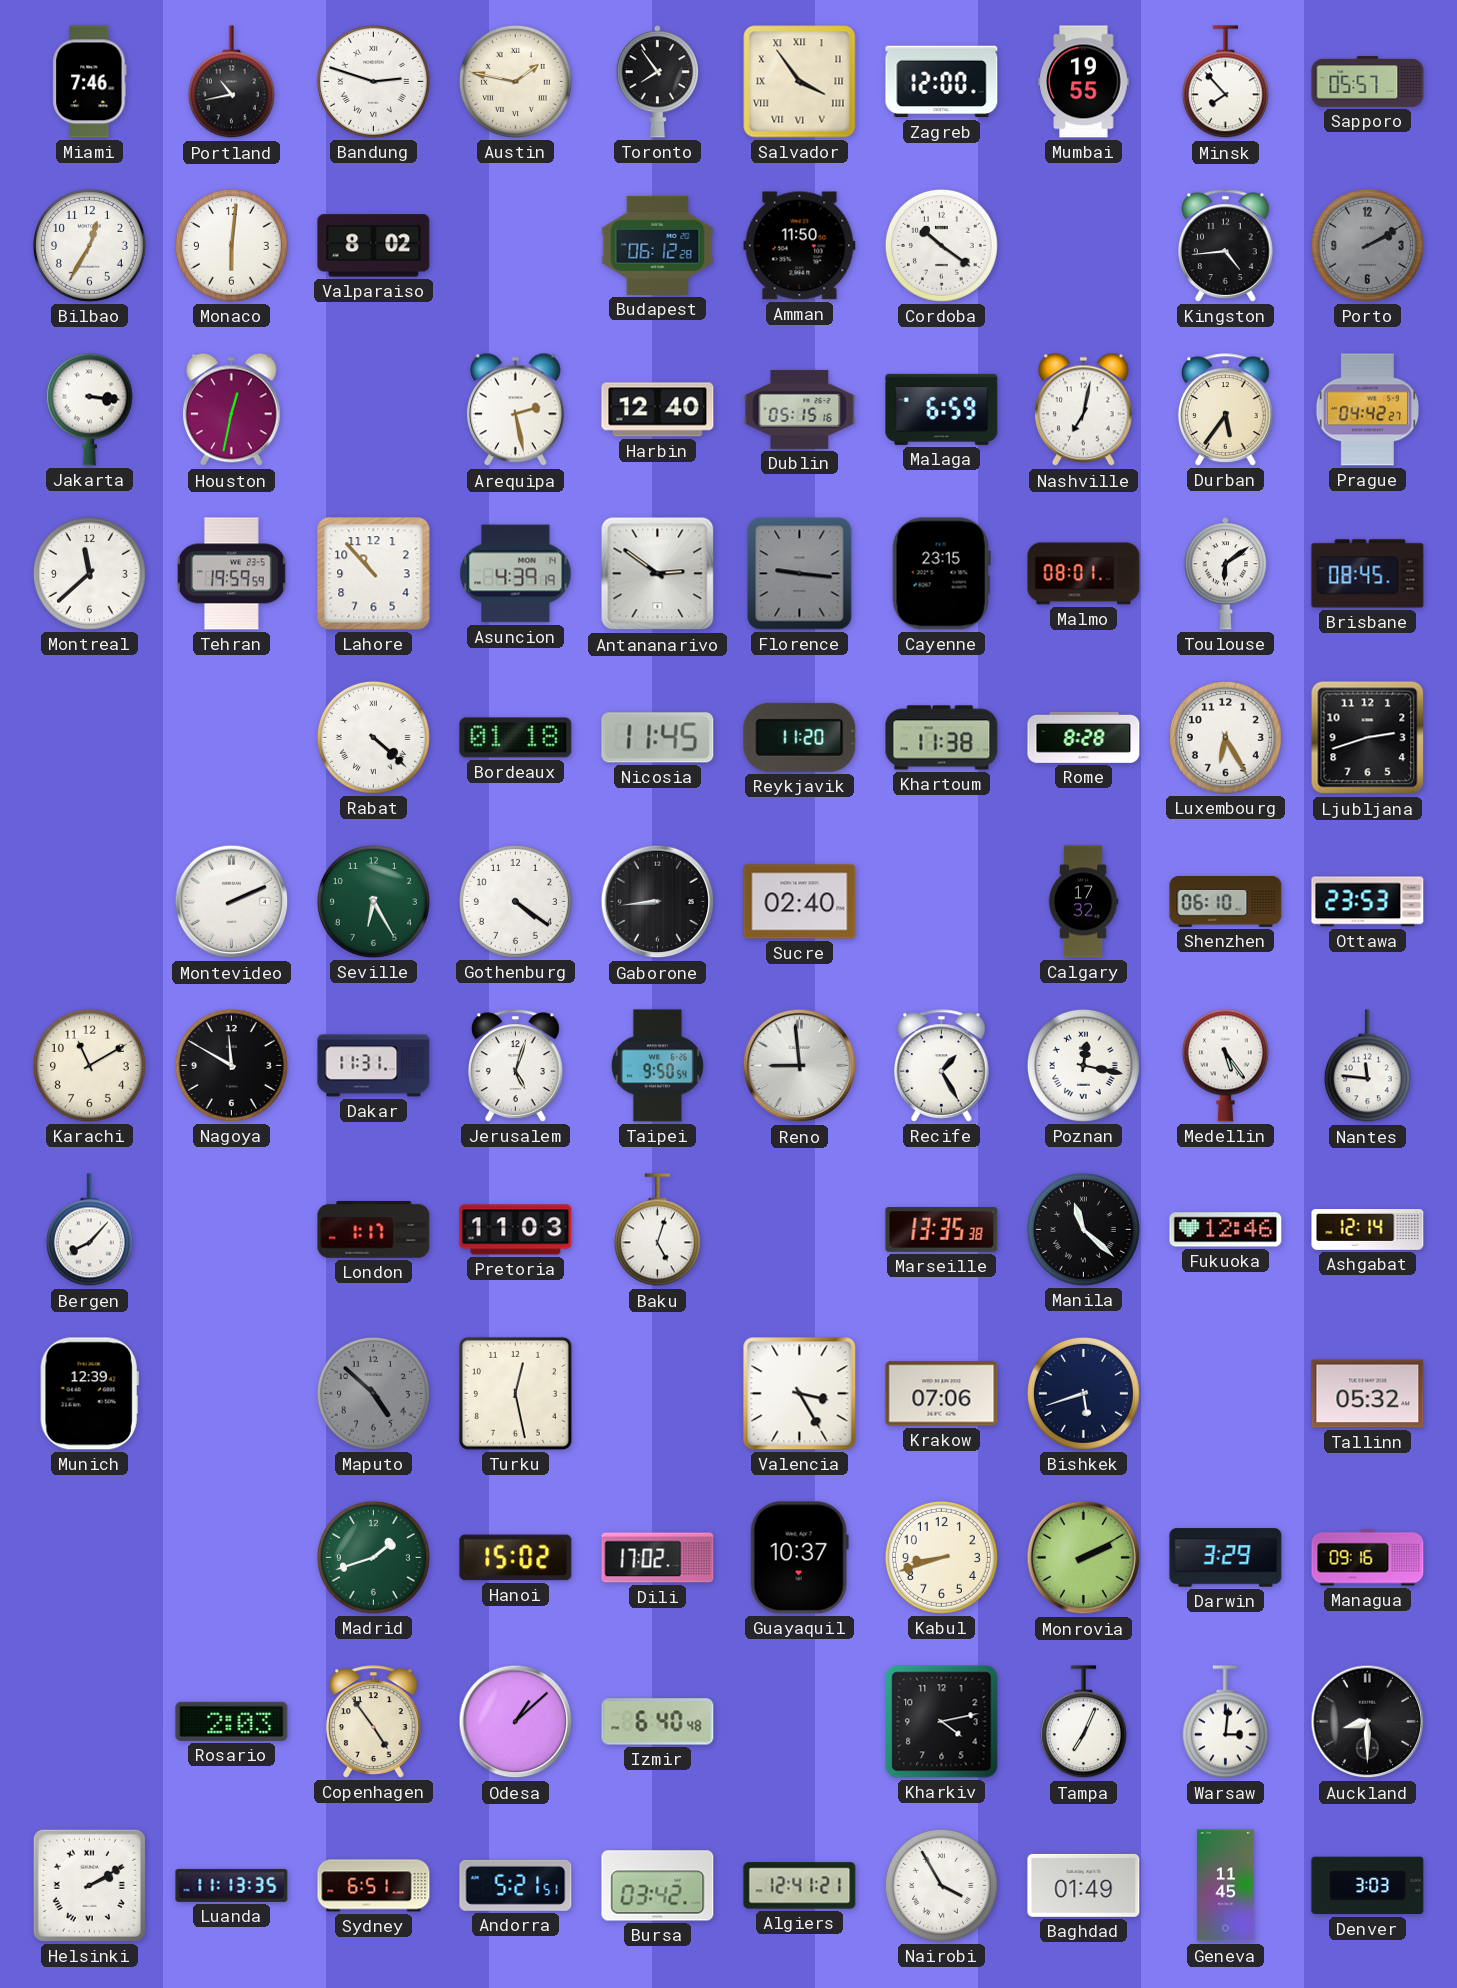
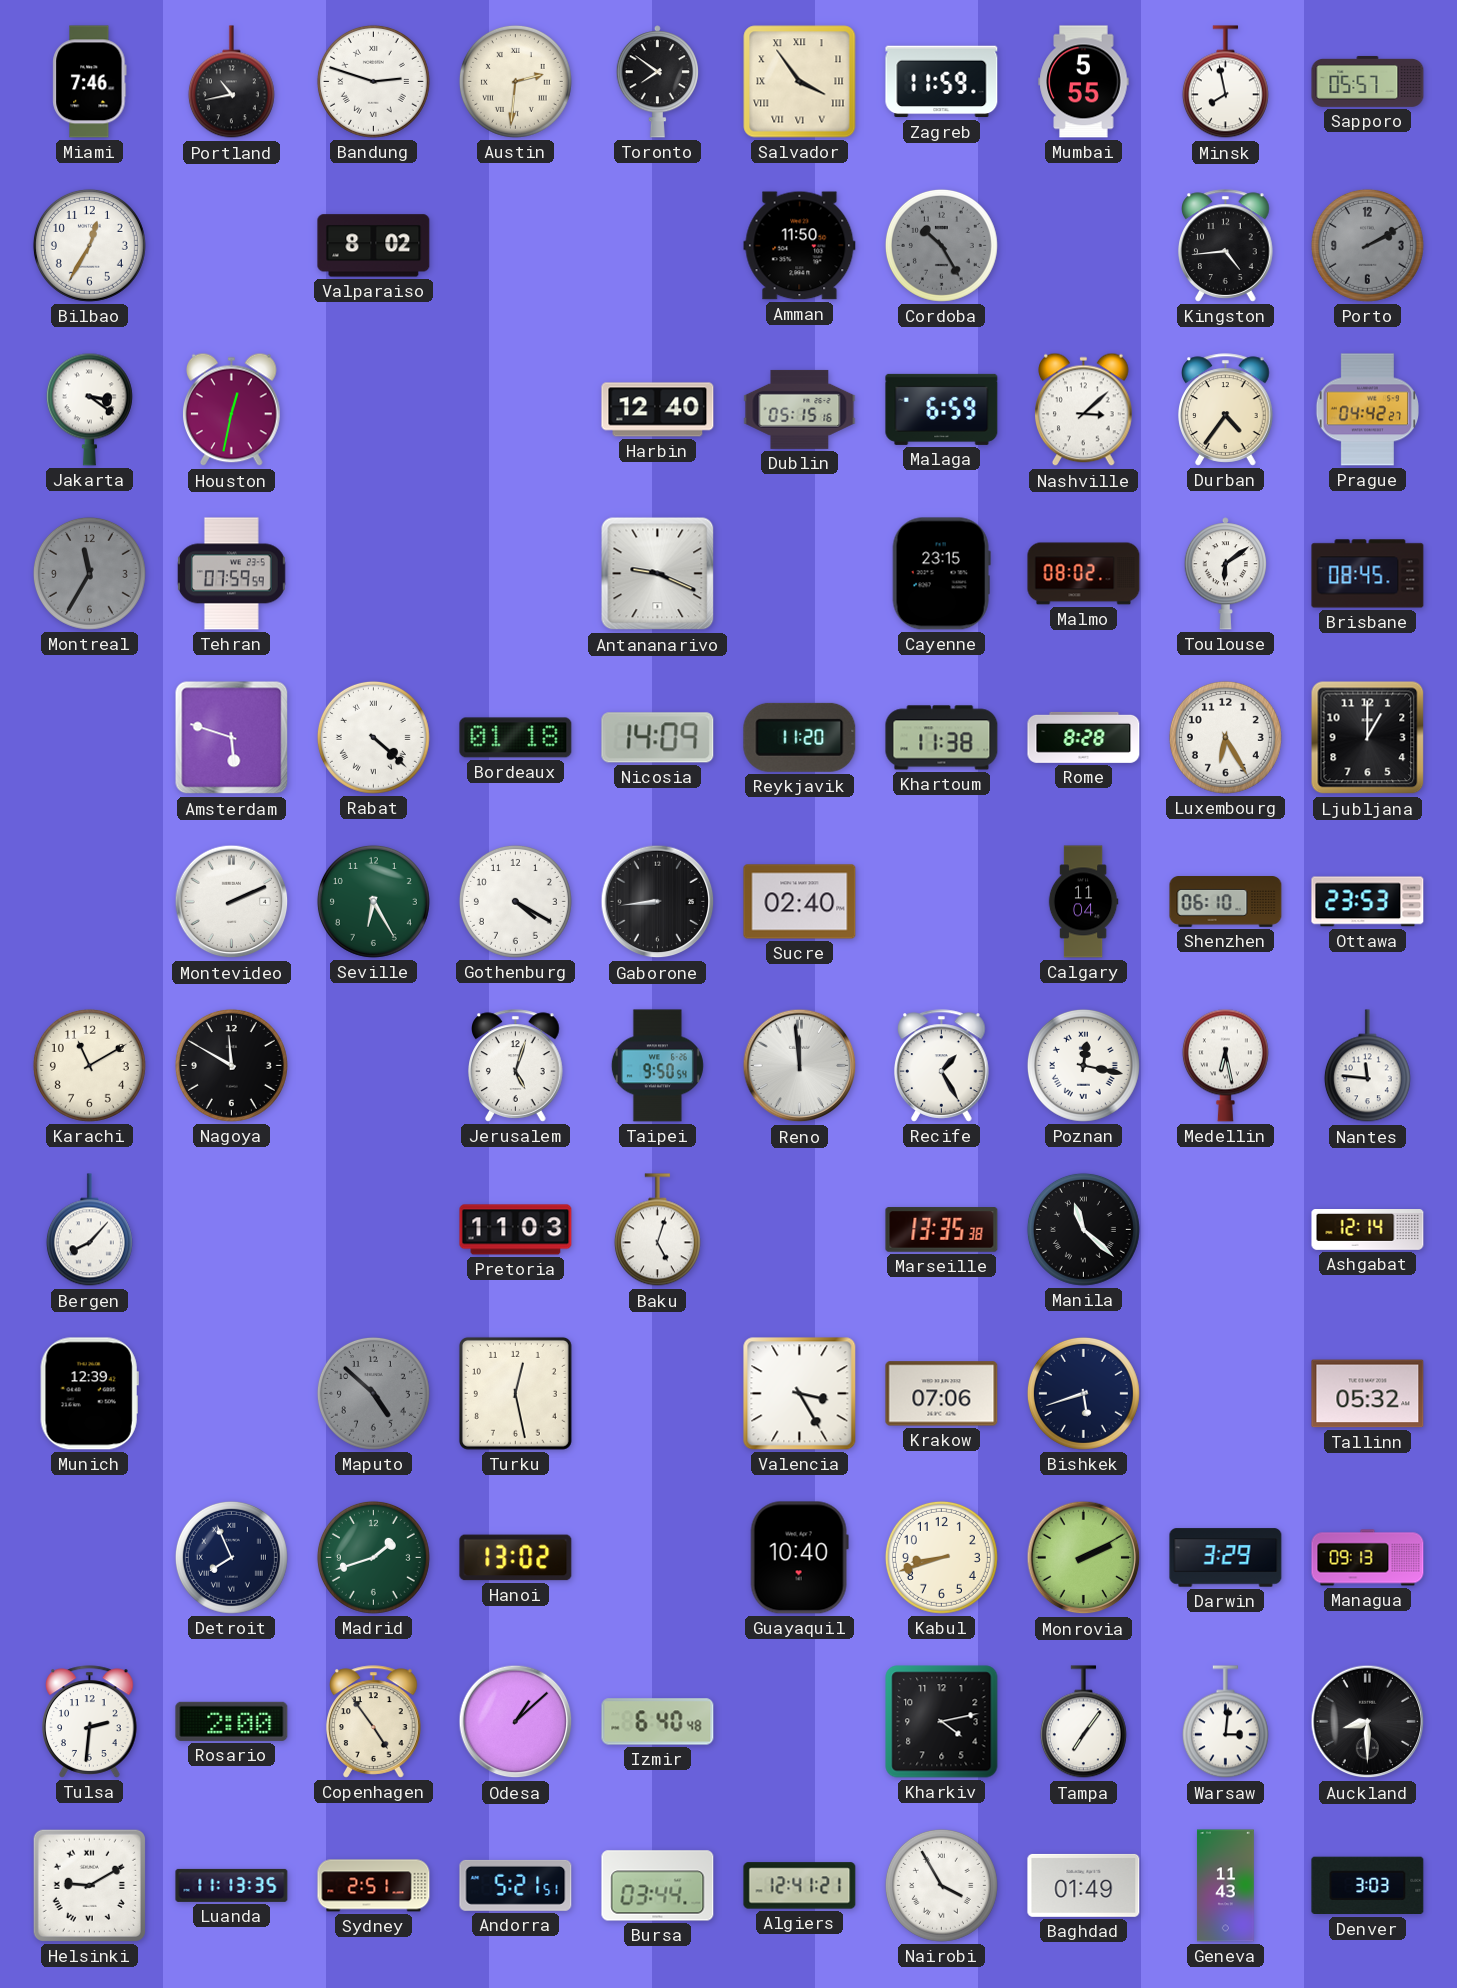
Austin: 1:47 -> 2:31 (515, 81)
Toronto: 7:54 -> 7:51 (657, 82)
Zagreb: 12:00 -> 11:59 (942, 82)
Mumbai: 19:55 -> 5:55 (1084, 82)
Minsk: 7:53 -> 7:58 (1225, 82)
Monaco: 6:01 -> none (231, 245)
Budapest: 06:12 -> none (658, 245)
Cordoba: 10:21 -> 10:25 (941, 245)
Cordoba dial: white -> grey (941, 245)
Jakarta: 3:16 -> 3:21 (89, 409)
Arequipa: 2:28 -> none (516, 410)
Nashville: 7:02 -> 3:08 (1084, 410)
Durban: 5:36 -> 4:36 (1226, 410)
Montreal: 11:38 -> 11:35 (89, 573)
Montreal dial: white -> grey (89, 573)
Tehran: 19:59 -> 07:59 (232, 574)
Lahore: 10:53 -> none (374, 574)
Asuncion: 4:39 -> none (516, 574)
Antananarivo: 2:51 -> 9:19 (658, 574)
Florence: 9:16 -> none (800, 574)
Malmo: 08:01 -> 08:02 (1084, 574)
Amsterdam: none -> 5:48 (232, 738)
Nicosia: 11:45 -> 14:09 (658, 738)
Ljubljana: 2:42 -> 1:00 (1368, 738)
Gothenburg: 4:21 -> 4:20 (515, 901)
Calgary: 17:32 -> 11:04 (1083, 902)
Dakar: 11:31 -> none (374, 1066)
Reno: 8:59 -> 11:59 (800, 1066)
Medellin: 5:24 -> 6:28 (1225, 1065)
London: 1:17 -> none (374, 1230)
Fukuoka: 12:46 -> none (1226, 1230)
Detroit: none -> 7:56 (231, 1557)
Hanoi: 15:02 -> 13:02 (516, 1558)
Dili: 17:02 -> none (658, 1558)
Guayaquil: 10:37 -> 10:40 (799, 1558)
Managua: 09:16 -> 09:13 (1368, 1558)
Tulsa: none -> 2:31 (90, 1722)
Rosario: 2:03 -> 2:00 (232, 1721)
Tampa: 7:04 -> 7:06 (1083, 1722)
Helsinki: 2:10 -> 9:10 (89, 1885)
Sydney: 6:51 -> 2:51 (374, 1886)
Bursa: 03:42 -> 03:44 (658, 1886)
Geneva: 11:45 -> 11:43 (1225, 1886)
